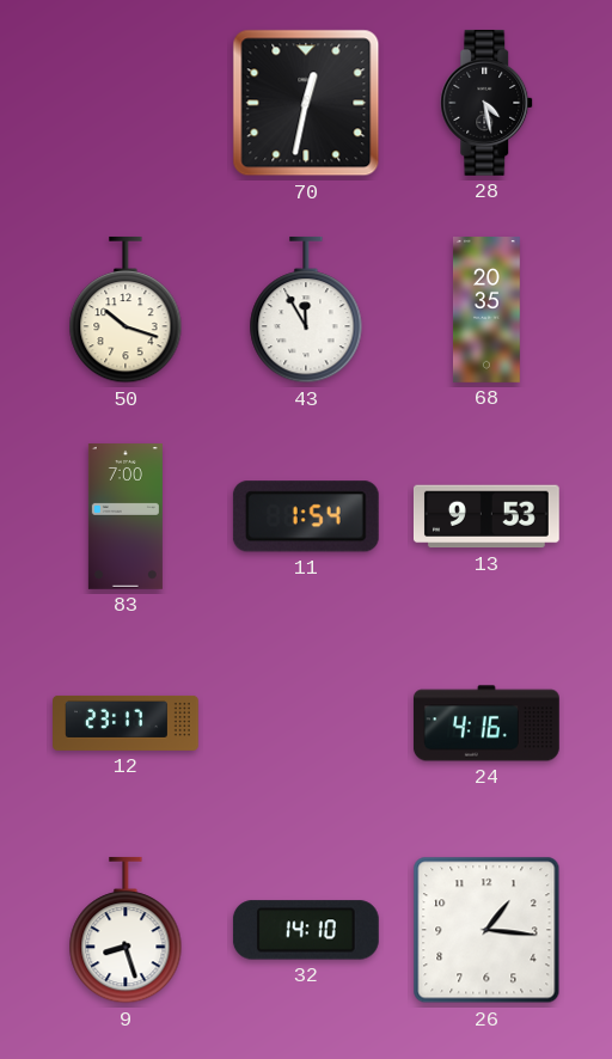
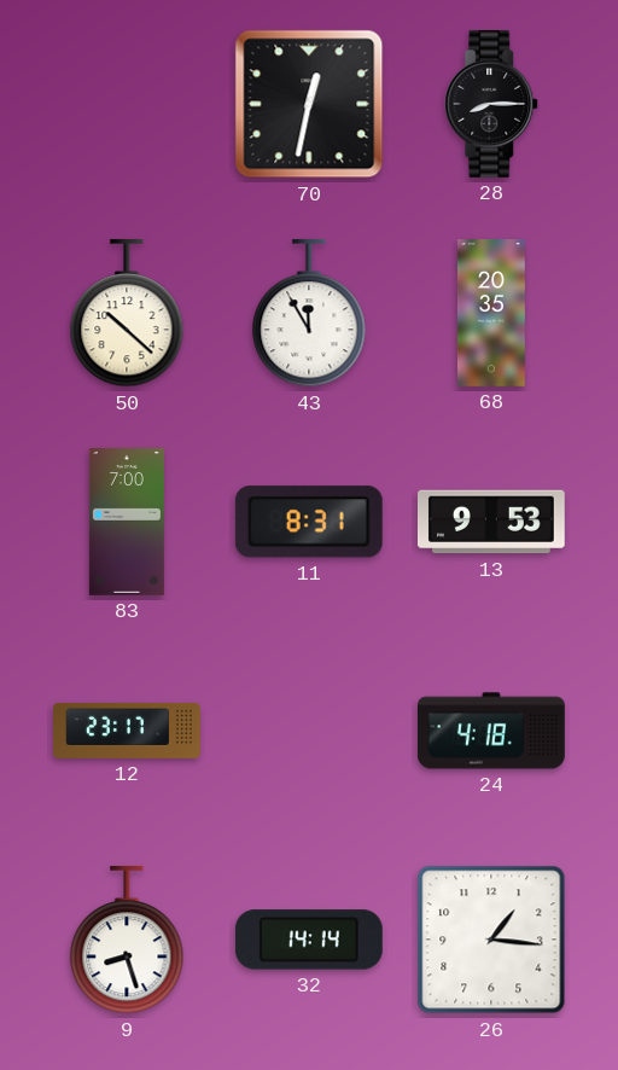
28: 4:28 -> 8:15 (492, 104)
50: 10:18 -> 10:22 (127, 313)
11: 1:54 -> 8:31 (309, 522)
24: 4:16 -> 4:18 (491, 731)
32: 14:10 -> 14:14 (309, 940)
